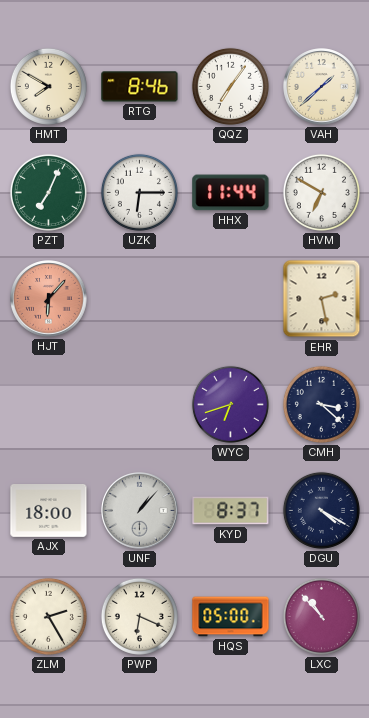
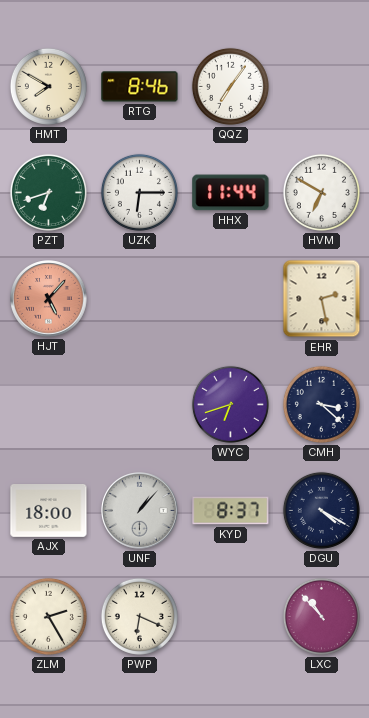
VAH: 1:38 -> none (322, 87)
PZT: 7:04 -> 6:42 (48, 192)
HJT: 6:07 -> 5:07 (49, 299)
HQS: 05:00 -> none (231, 617)
